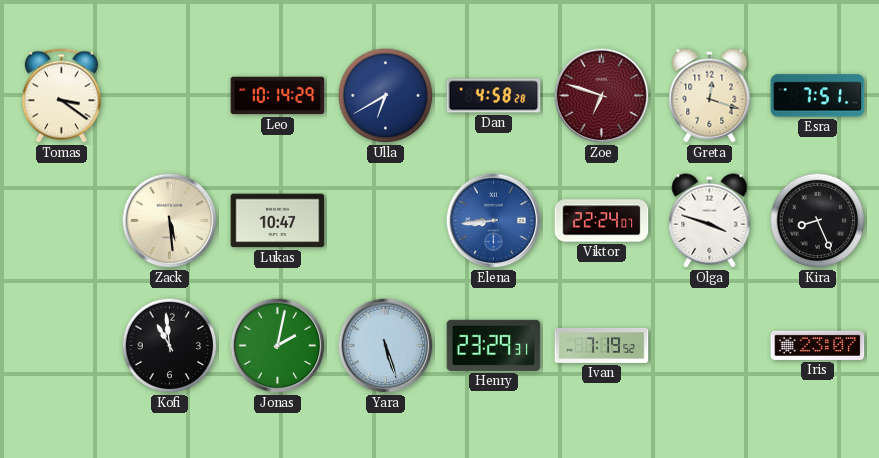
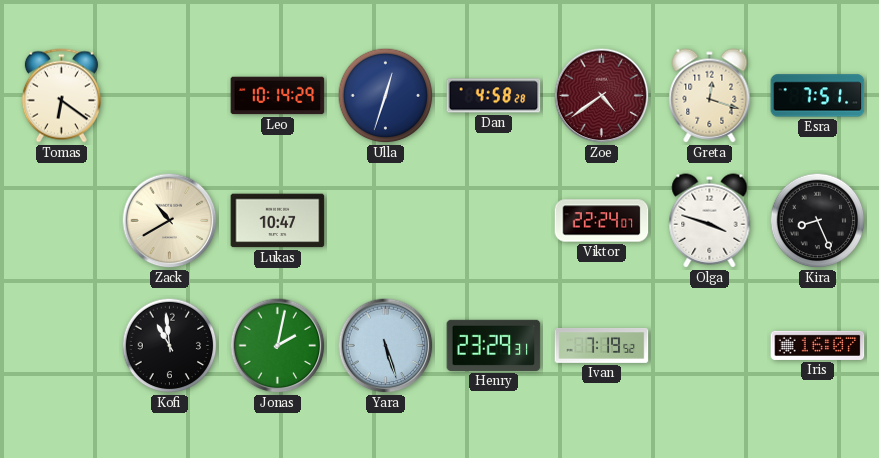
Tomas: 3:21 -> 6:21 (61, 96)
Ulla: 6:40 -> 12:33 (386, 96)
Zoe: 6:48 -> 4:39 (602, 96)
Zack: 5:29 -> 10:40 (170, 221)
Elena: 8:44 -> none (494, 221)
Iris: 23:07 -> 16:07 (818, 345)
